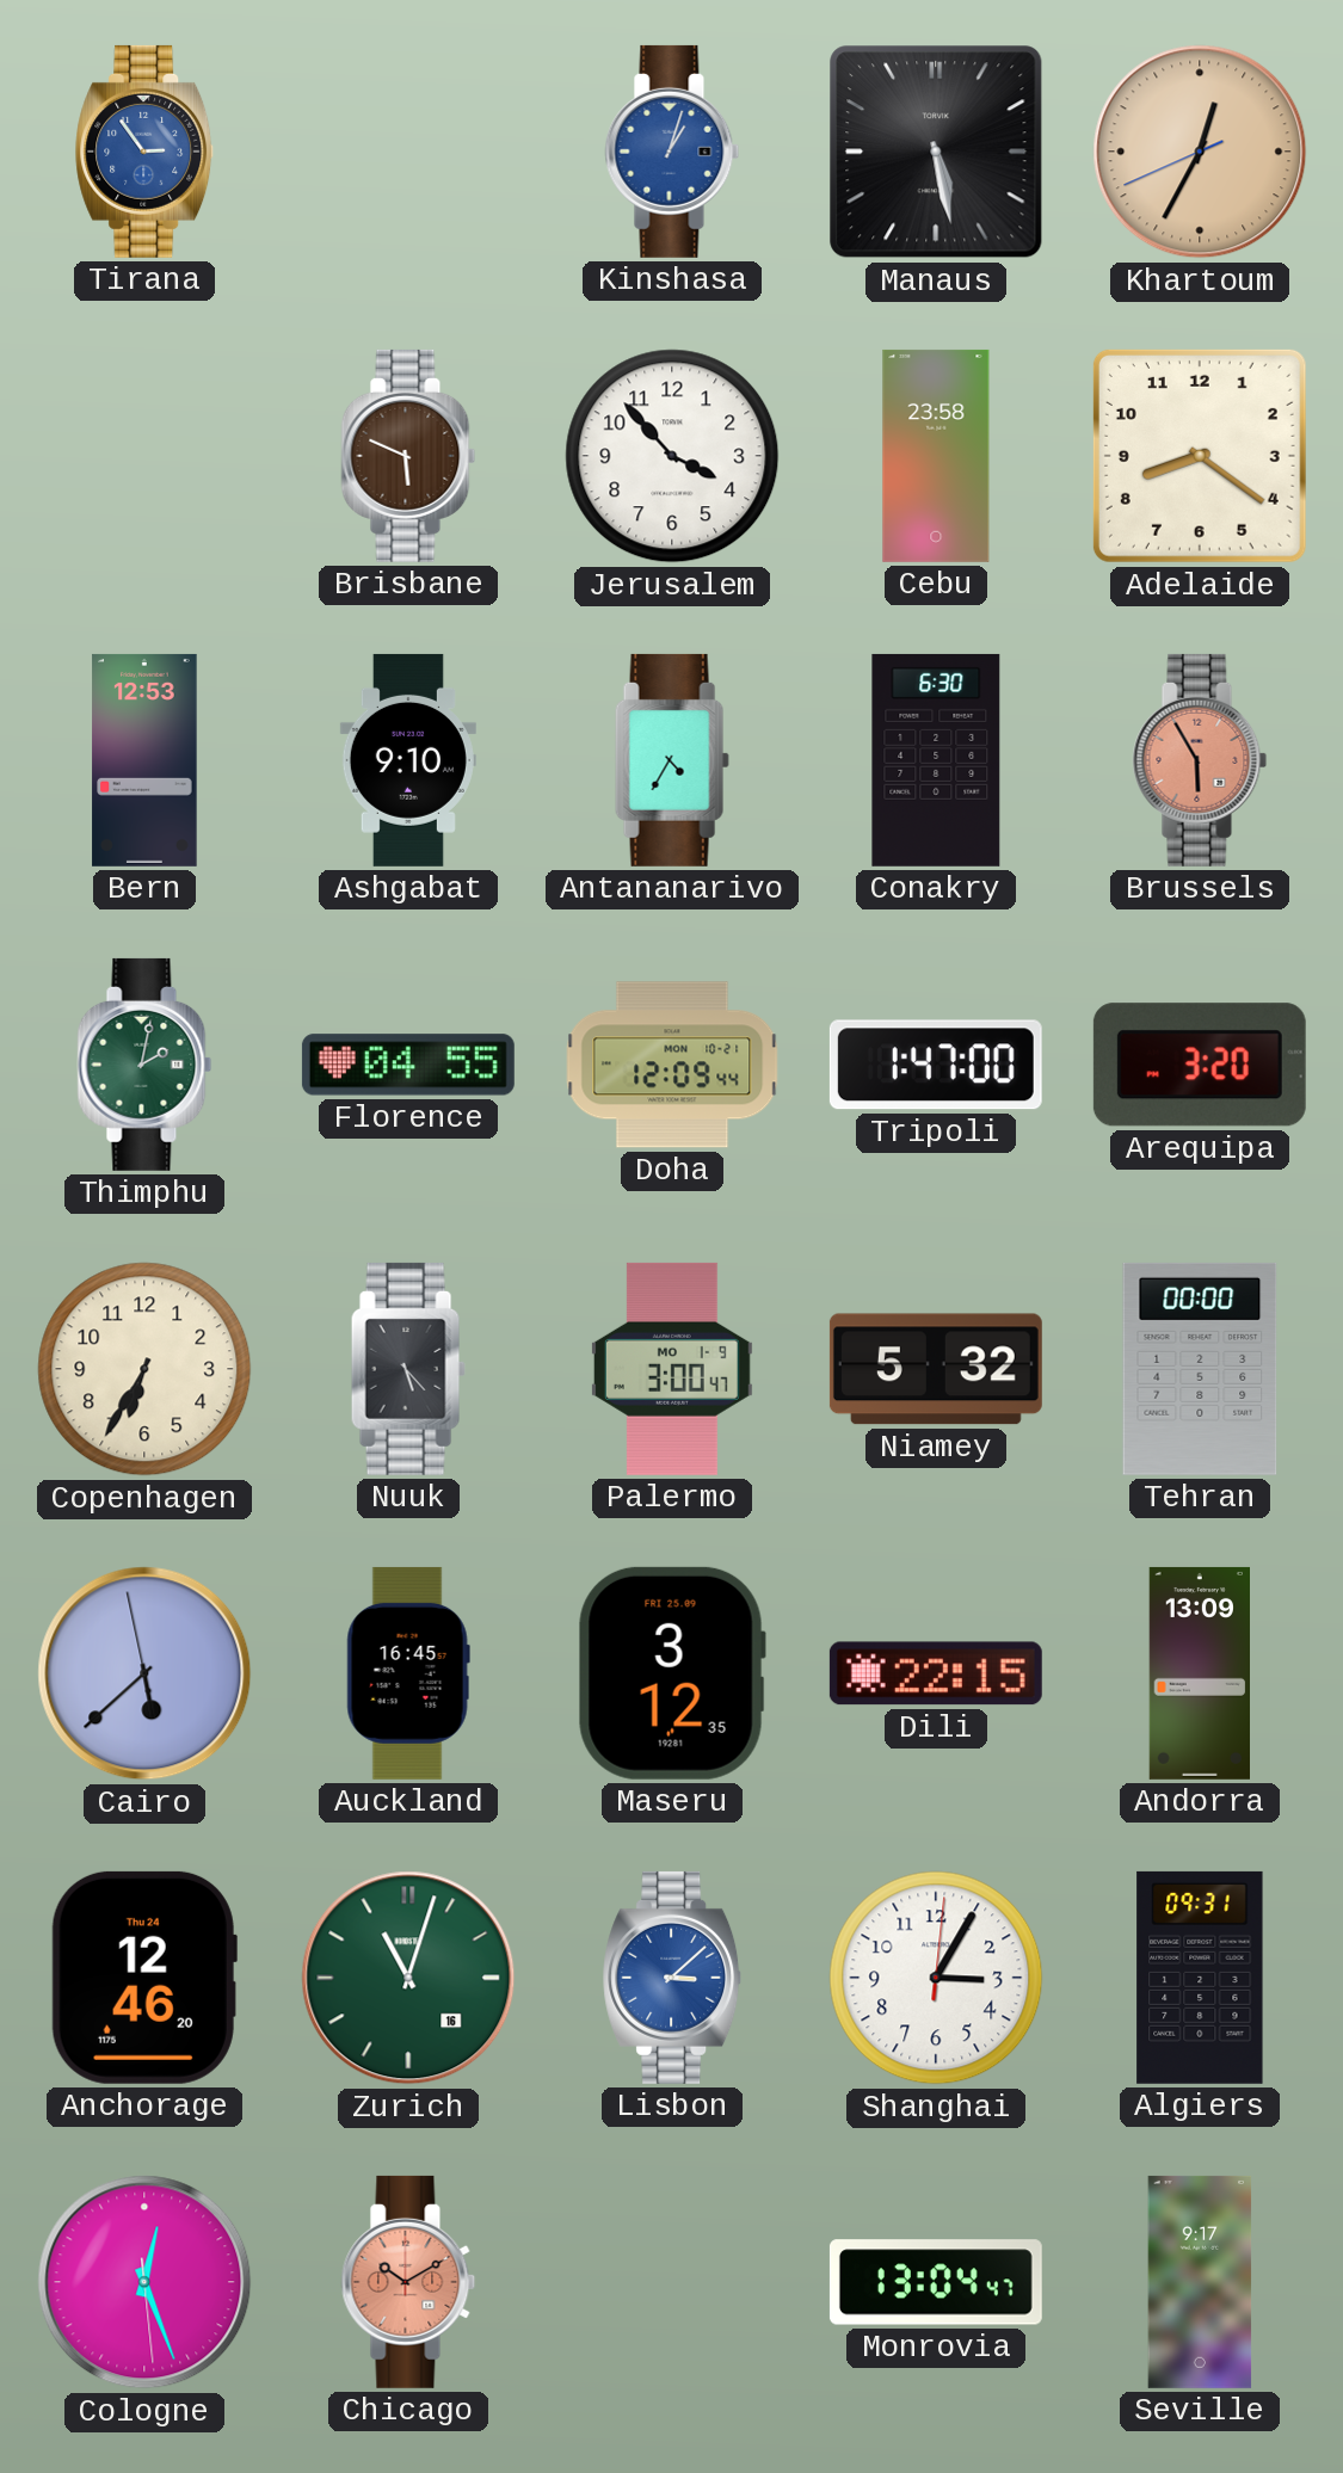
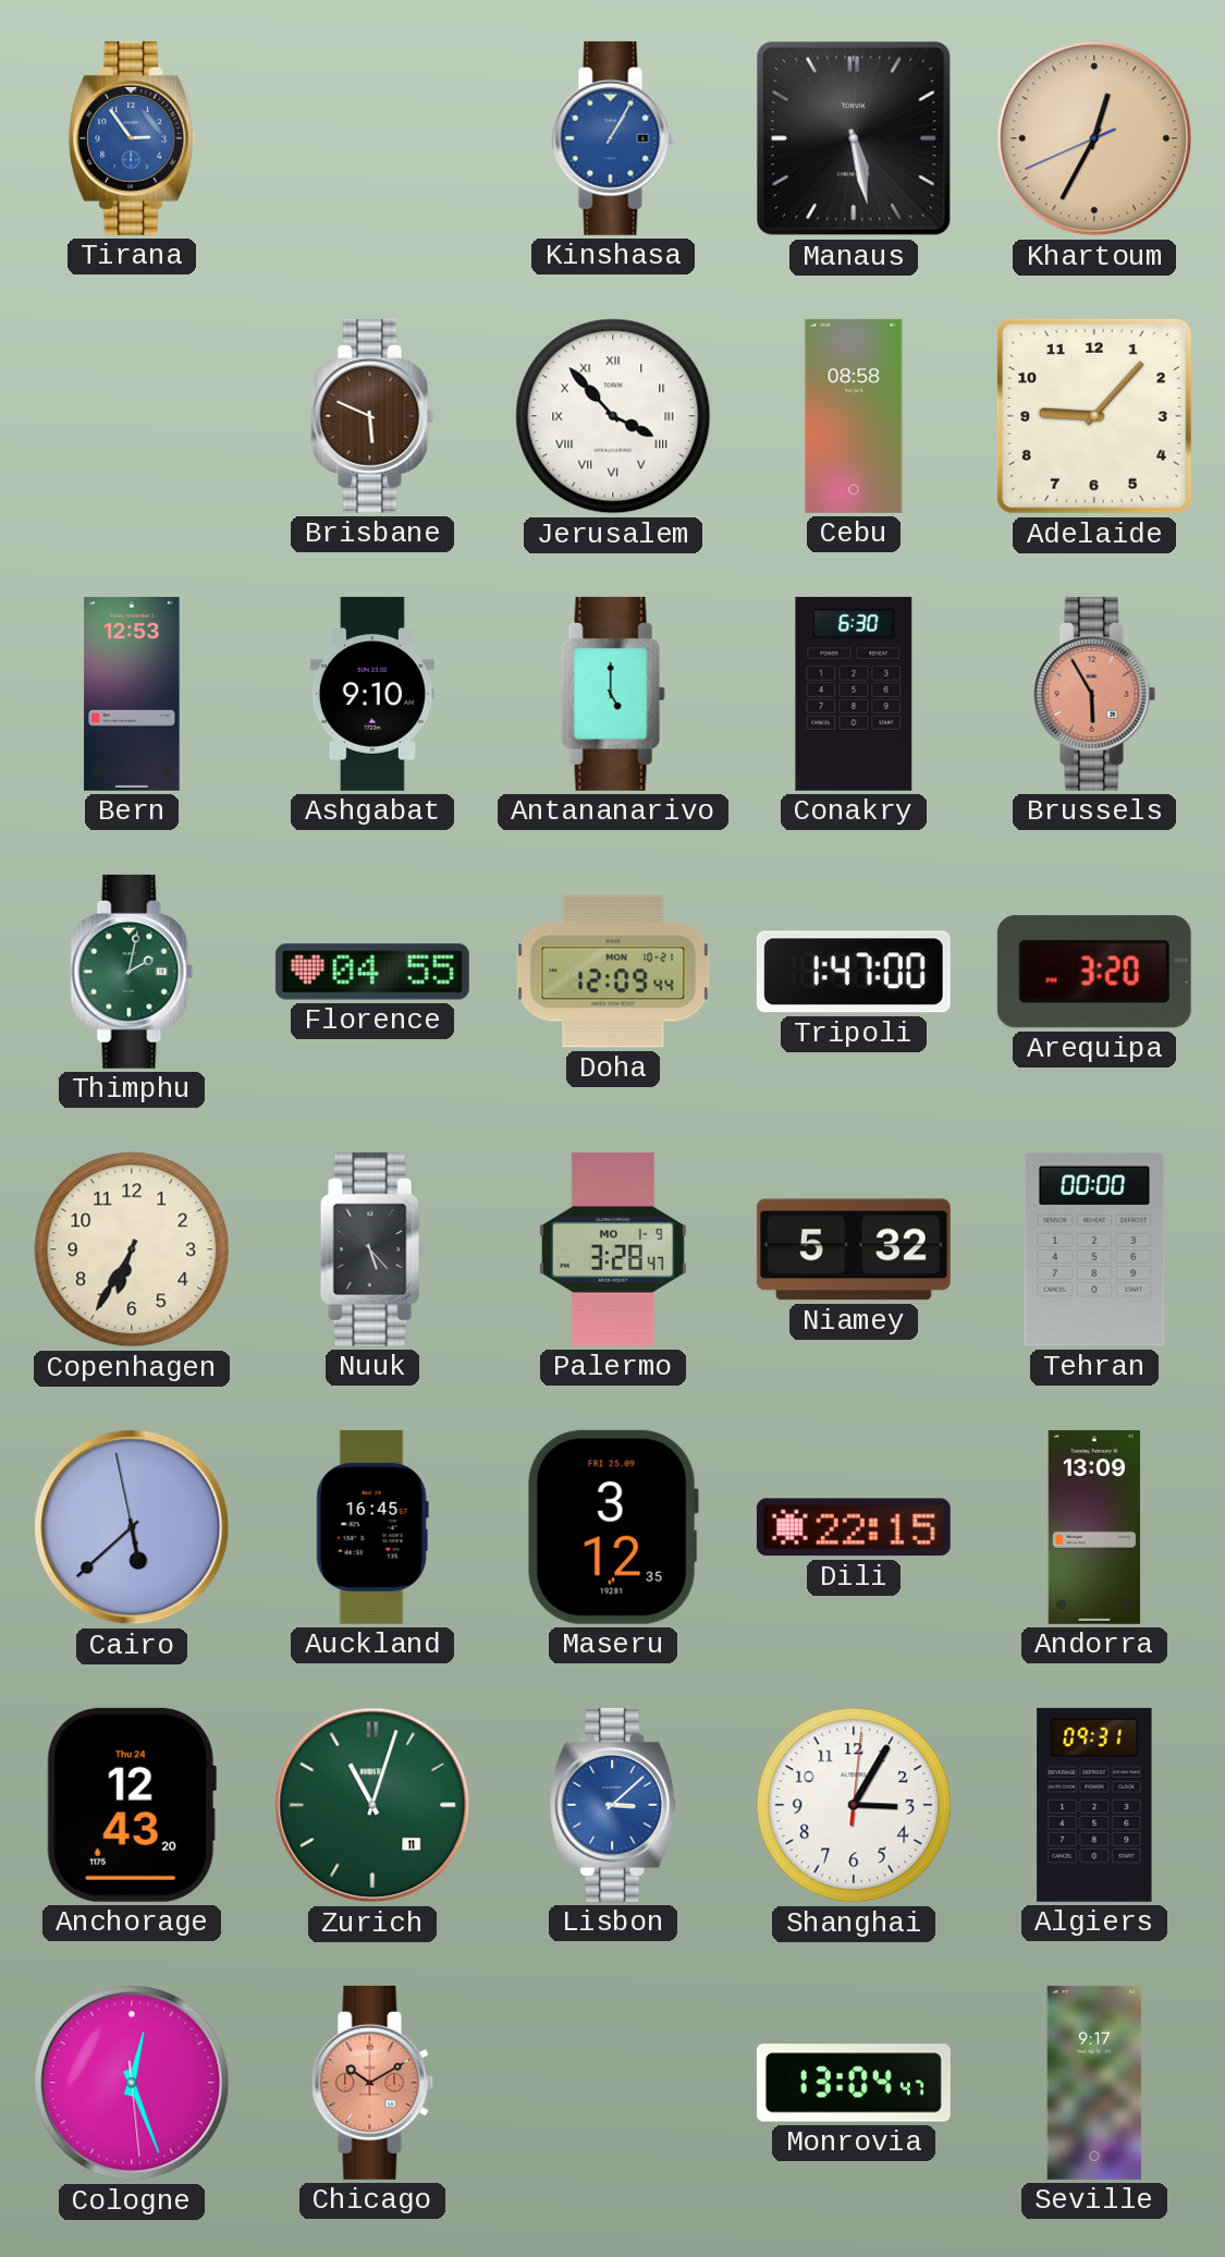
Kinshasa: 1:03 -> 1:05 (613, 138)
Jerusalem numerals: Arabic -> Roman (613, 416)
Cebu: 23:58 -> 08:58 (854, 416)
Adelaide: 8:21 -> 9:07 (1094, 416)
Antananarivo: 4:35 -> 5:00 (613, 694)
Palermo: 3:00 -> 3:28 (613, 1249)
Anchorage: 12:46 -> 12:43 (132, 1805)
Zurich date: 16 -> 11 (372, 1805)
